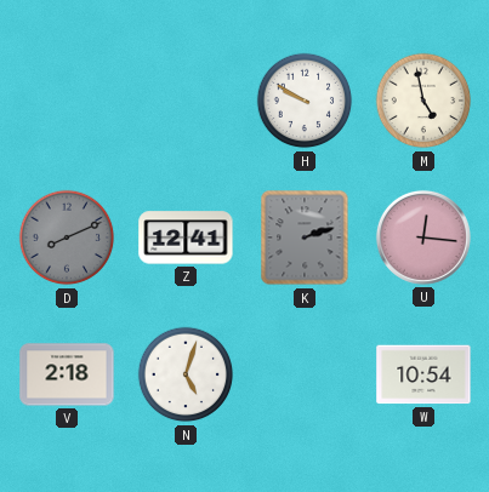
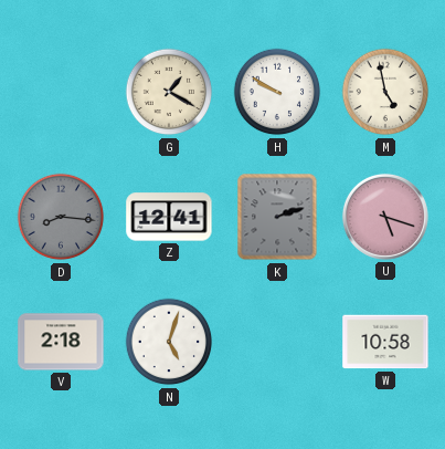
G: none -> 1:20 (169, 92)
D: 8:11 -> 8:16 (61, 217)
U: 12:16 -> 5:18 (385, 217)
W: 10:54 -> 10:58 (385, 342)
